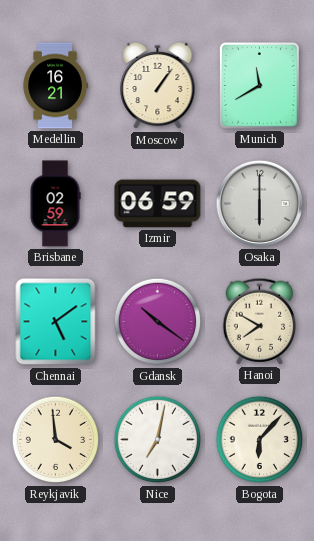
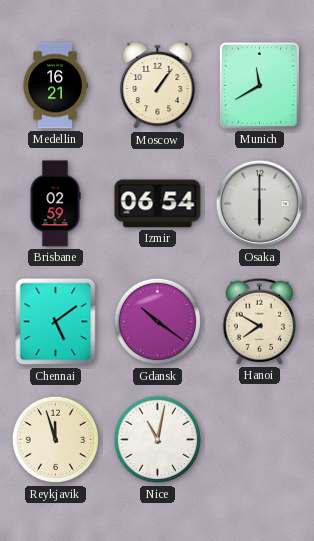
Izmir: 06:59 -> 06:54 (158, 204)
Reykjavik: 3:59 -> 11:57 (56, 440)
Nice: 7:02 -> 11:02 (158, 440)
Bogota: 6:07 -> none (260, 440)
